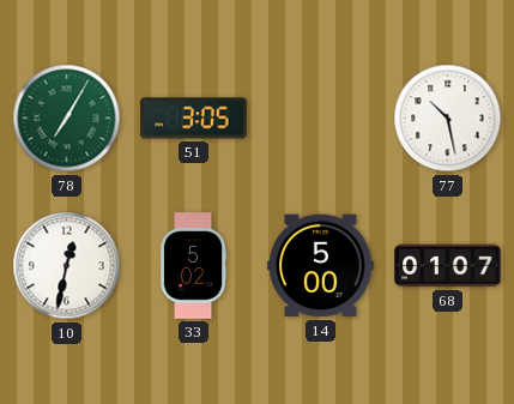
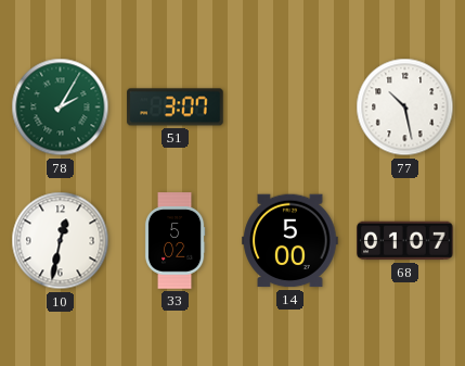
78: 7:05 -> 2:05 (61, 108)
51: 3:05 -> 3:07 (176, 108)
